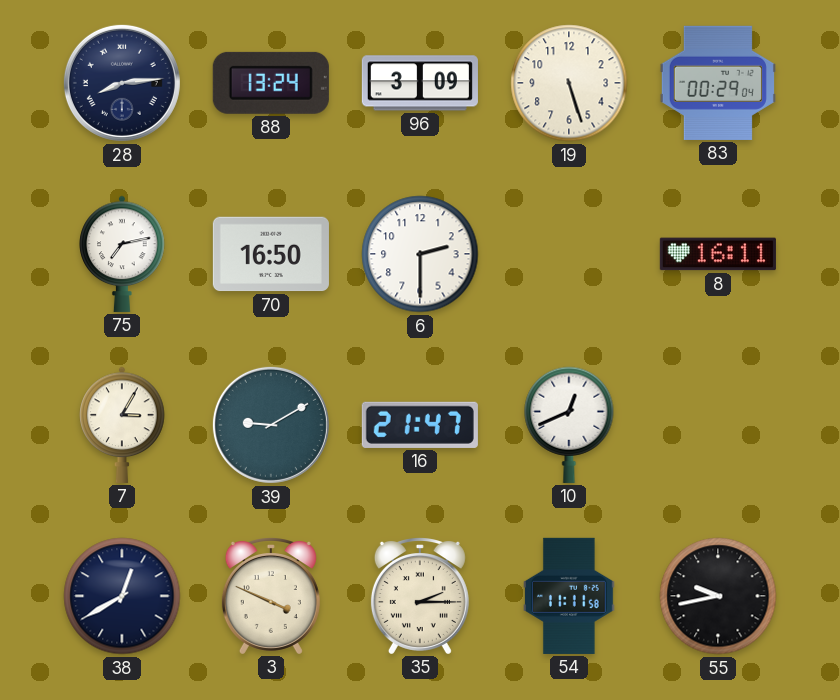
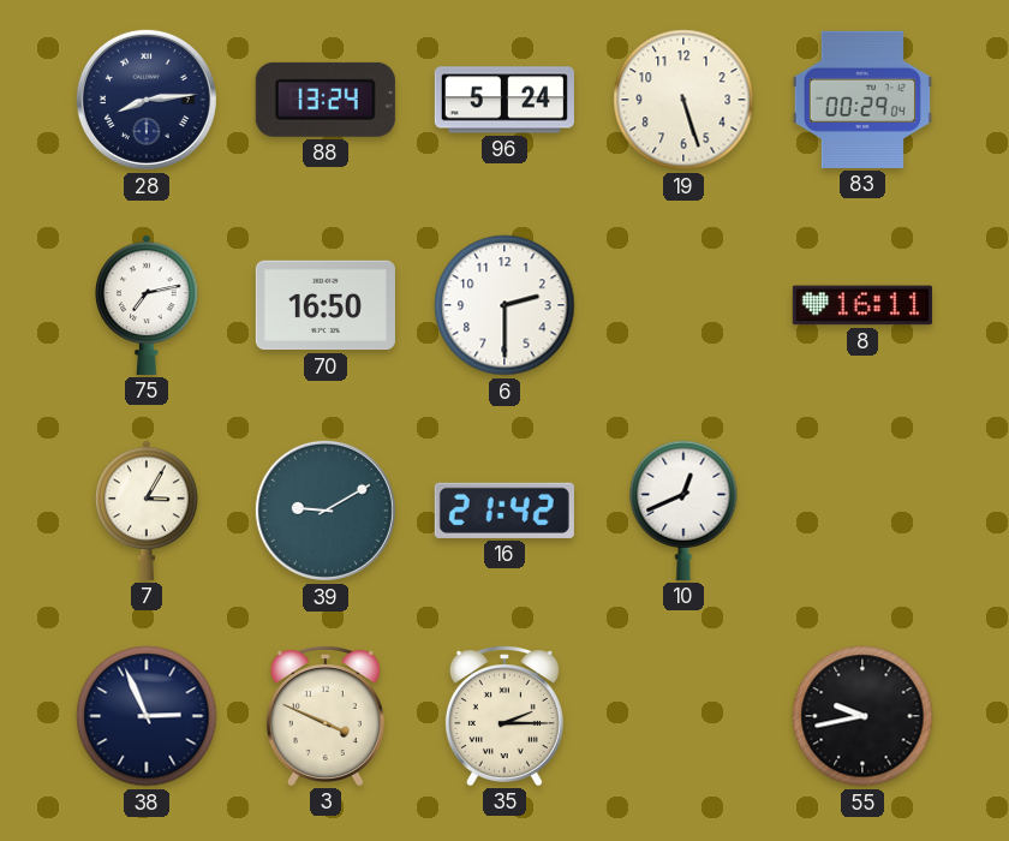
96: 3:09 -> 5:24 (504, 100)
16: 21:47 -> 21:42 (504, 511)
38: 12:40 -> 2:56 (147, 716)
54: 11:11 -> none (570, 596)
